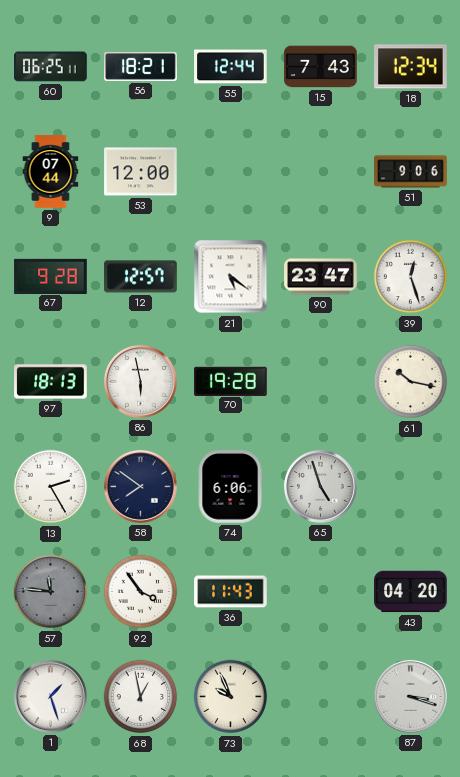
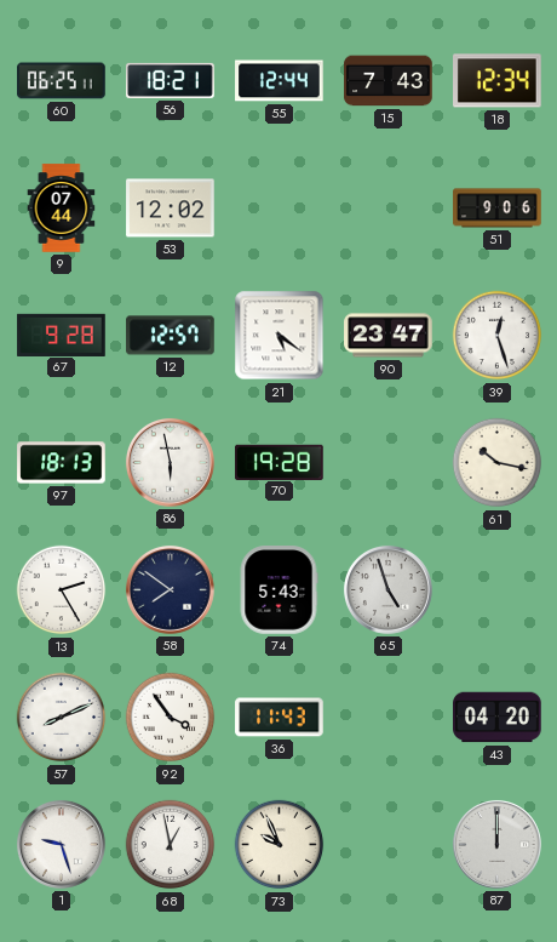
53: 12:00 -> 12:02 (171, 209)
74: 6:06 -> 5:43 (278, 590)
57: 11:46 -> 8:11 (62, 718)
57 dial: grey -> white (62, 718)
1: 1:27 -> 9:27 (61, 844)
87: 3:18 -> 12:00 (496, 844)
